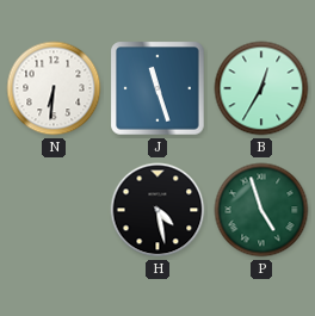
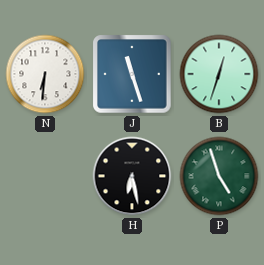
B: 12:35 -> 12:33 (219, 74)
H: 4:28 -> 6:28 (132, 176)
